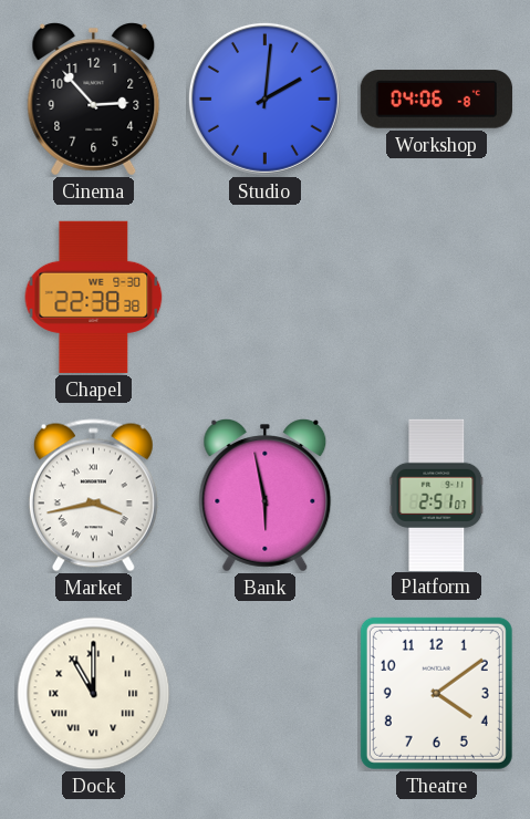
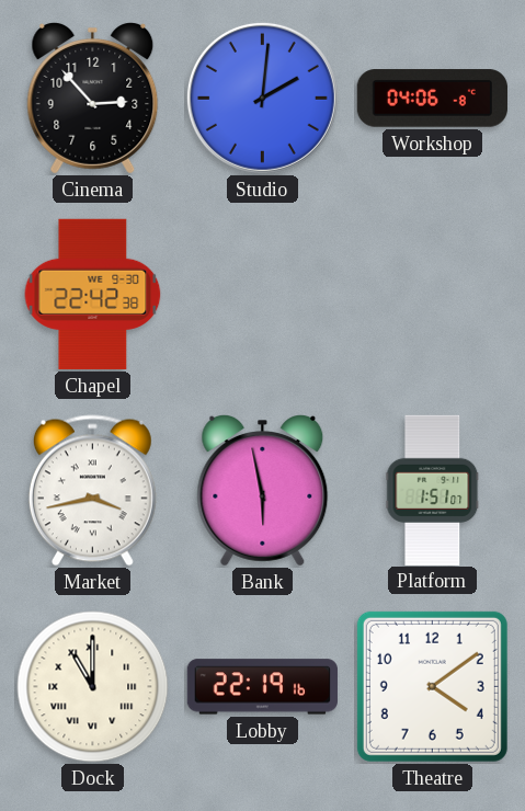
Chapel: 22:38 -> 22:42 (93, 294)
Platform: 2:51 -> 1:51 (433, 490)
Lobby: none -> 22:19 (262, 687)
